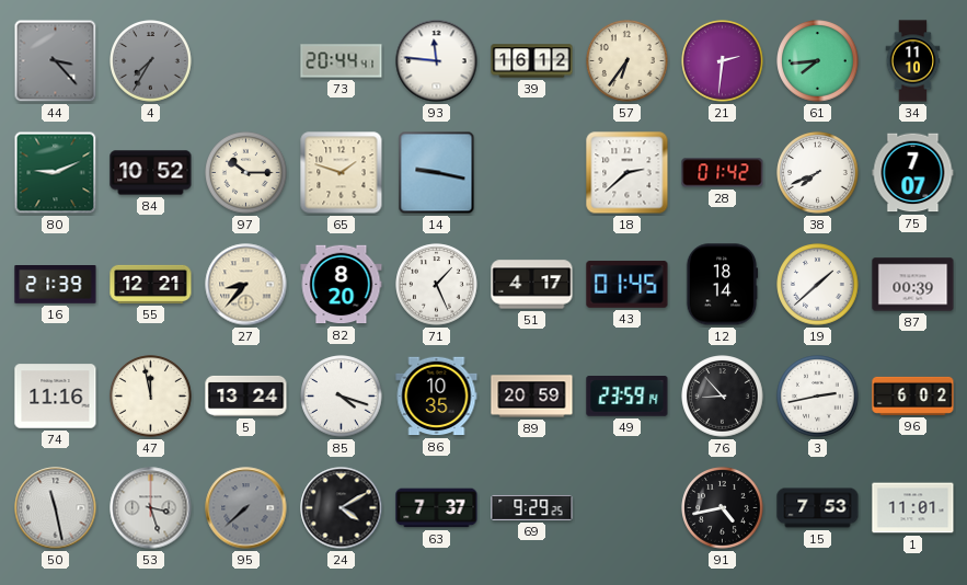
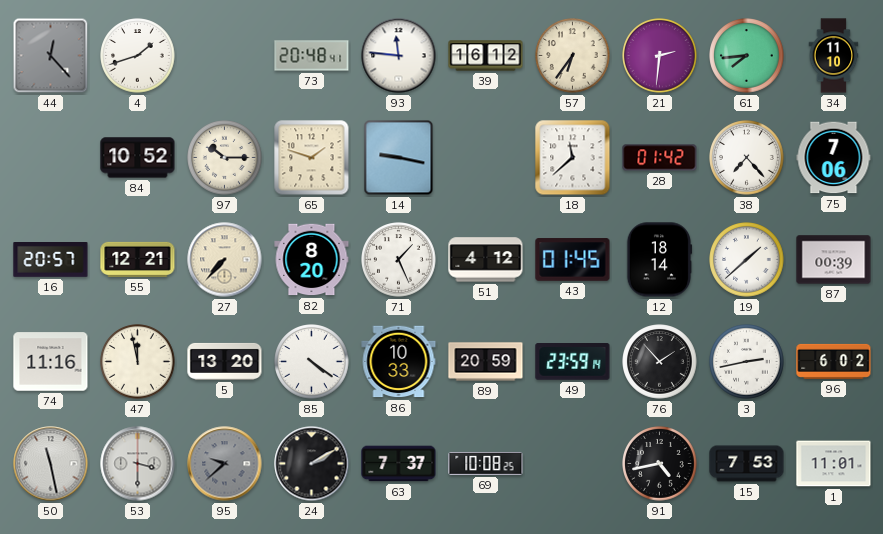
44: 3:23 -> 12:23 (51, 56)
4: 7:35 -> 1:42 (138, 56)
4 dial: grey -> white (138, 56)
73: 20:44 -> 20:48 (312, 56)
80: 9:11 -> none (56, 173)
18: 2:38 -> 11:38 (573, 158)
38: 7:41 -> 7:23 (747, 158)
75: 7:07 -> 7:06 (834, 158)
16: 21:39 -> 20:57 (51, 260)
27: 8:37 -> 7:37 (225, 260)
51: 4:17 -> 4:12 (486, 260)
5: 13:24 -> 13:20 (225, 361)
85: 4:18 -> 4:21 (312, 362)
86: 10:35 -> 10:33 (399, 362)
76: 8:53 -> 1:53 (660, 362)
53: 3:27 -> 3:30 (138, 464)
95: 7:38 -> 9:38 (225, 464)
24: 4:10 -> 2:10 (312, 464)
69: 9:29 -> 10:08 (486, 463)
